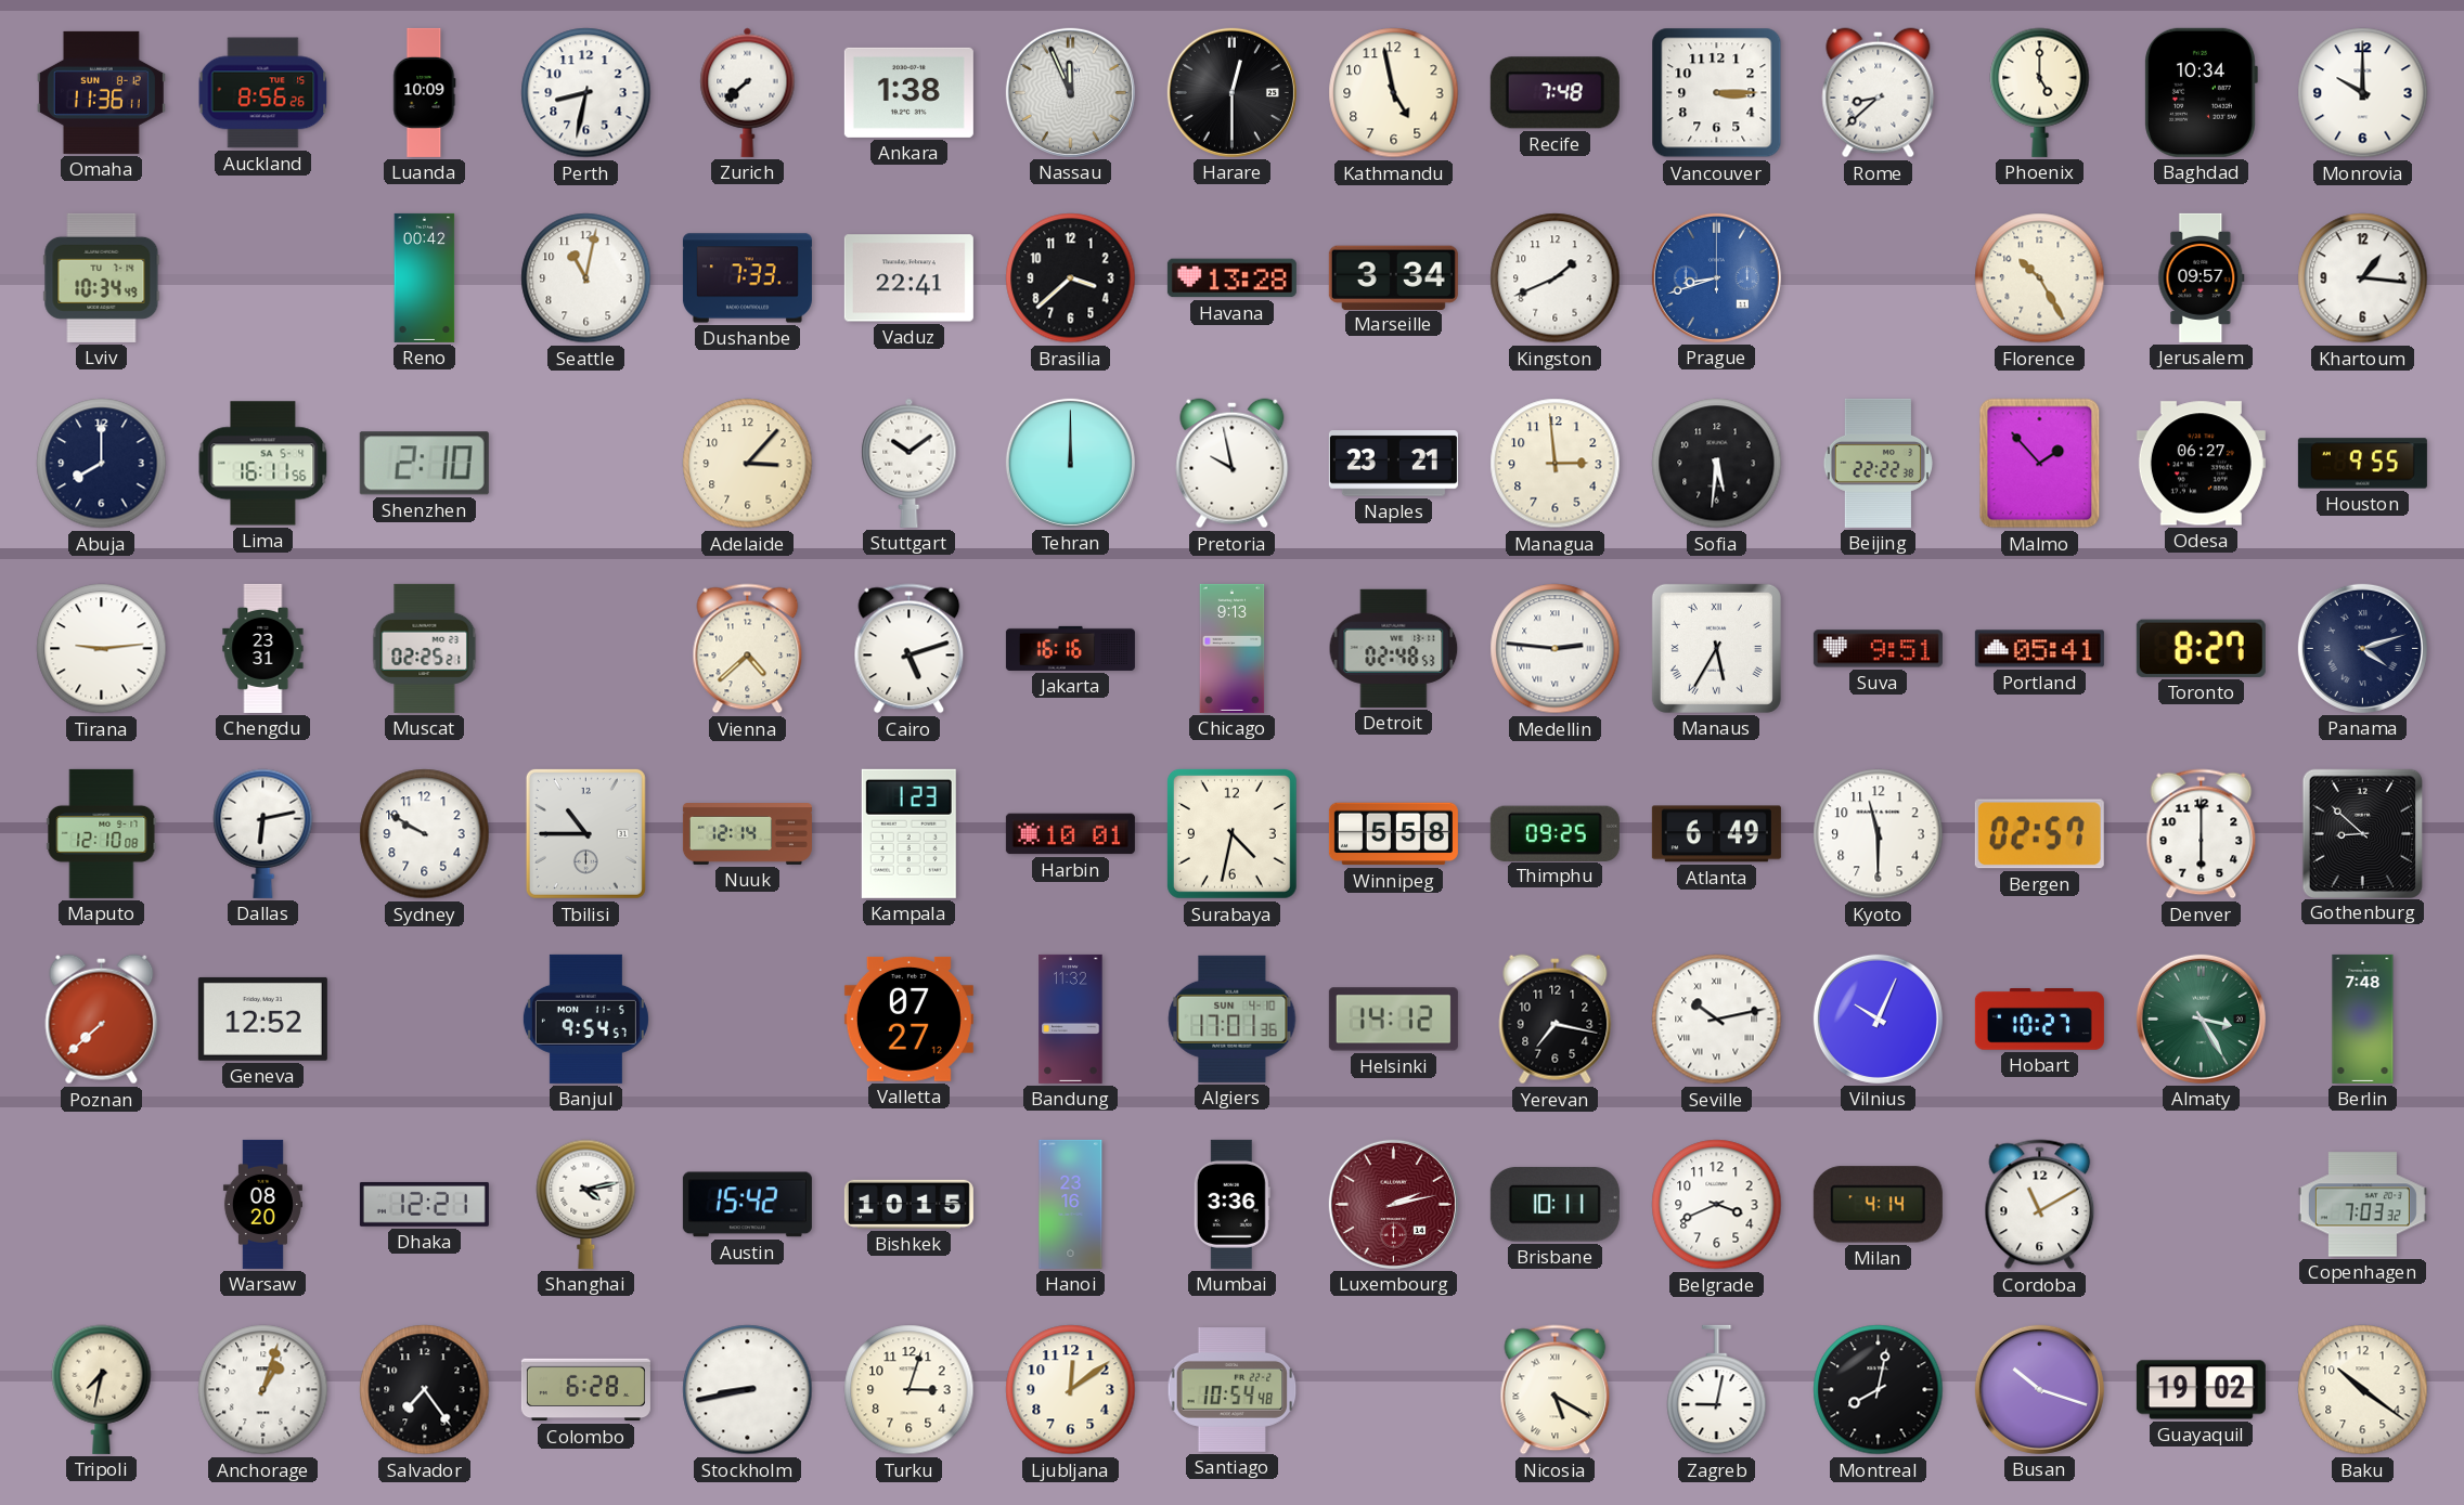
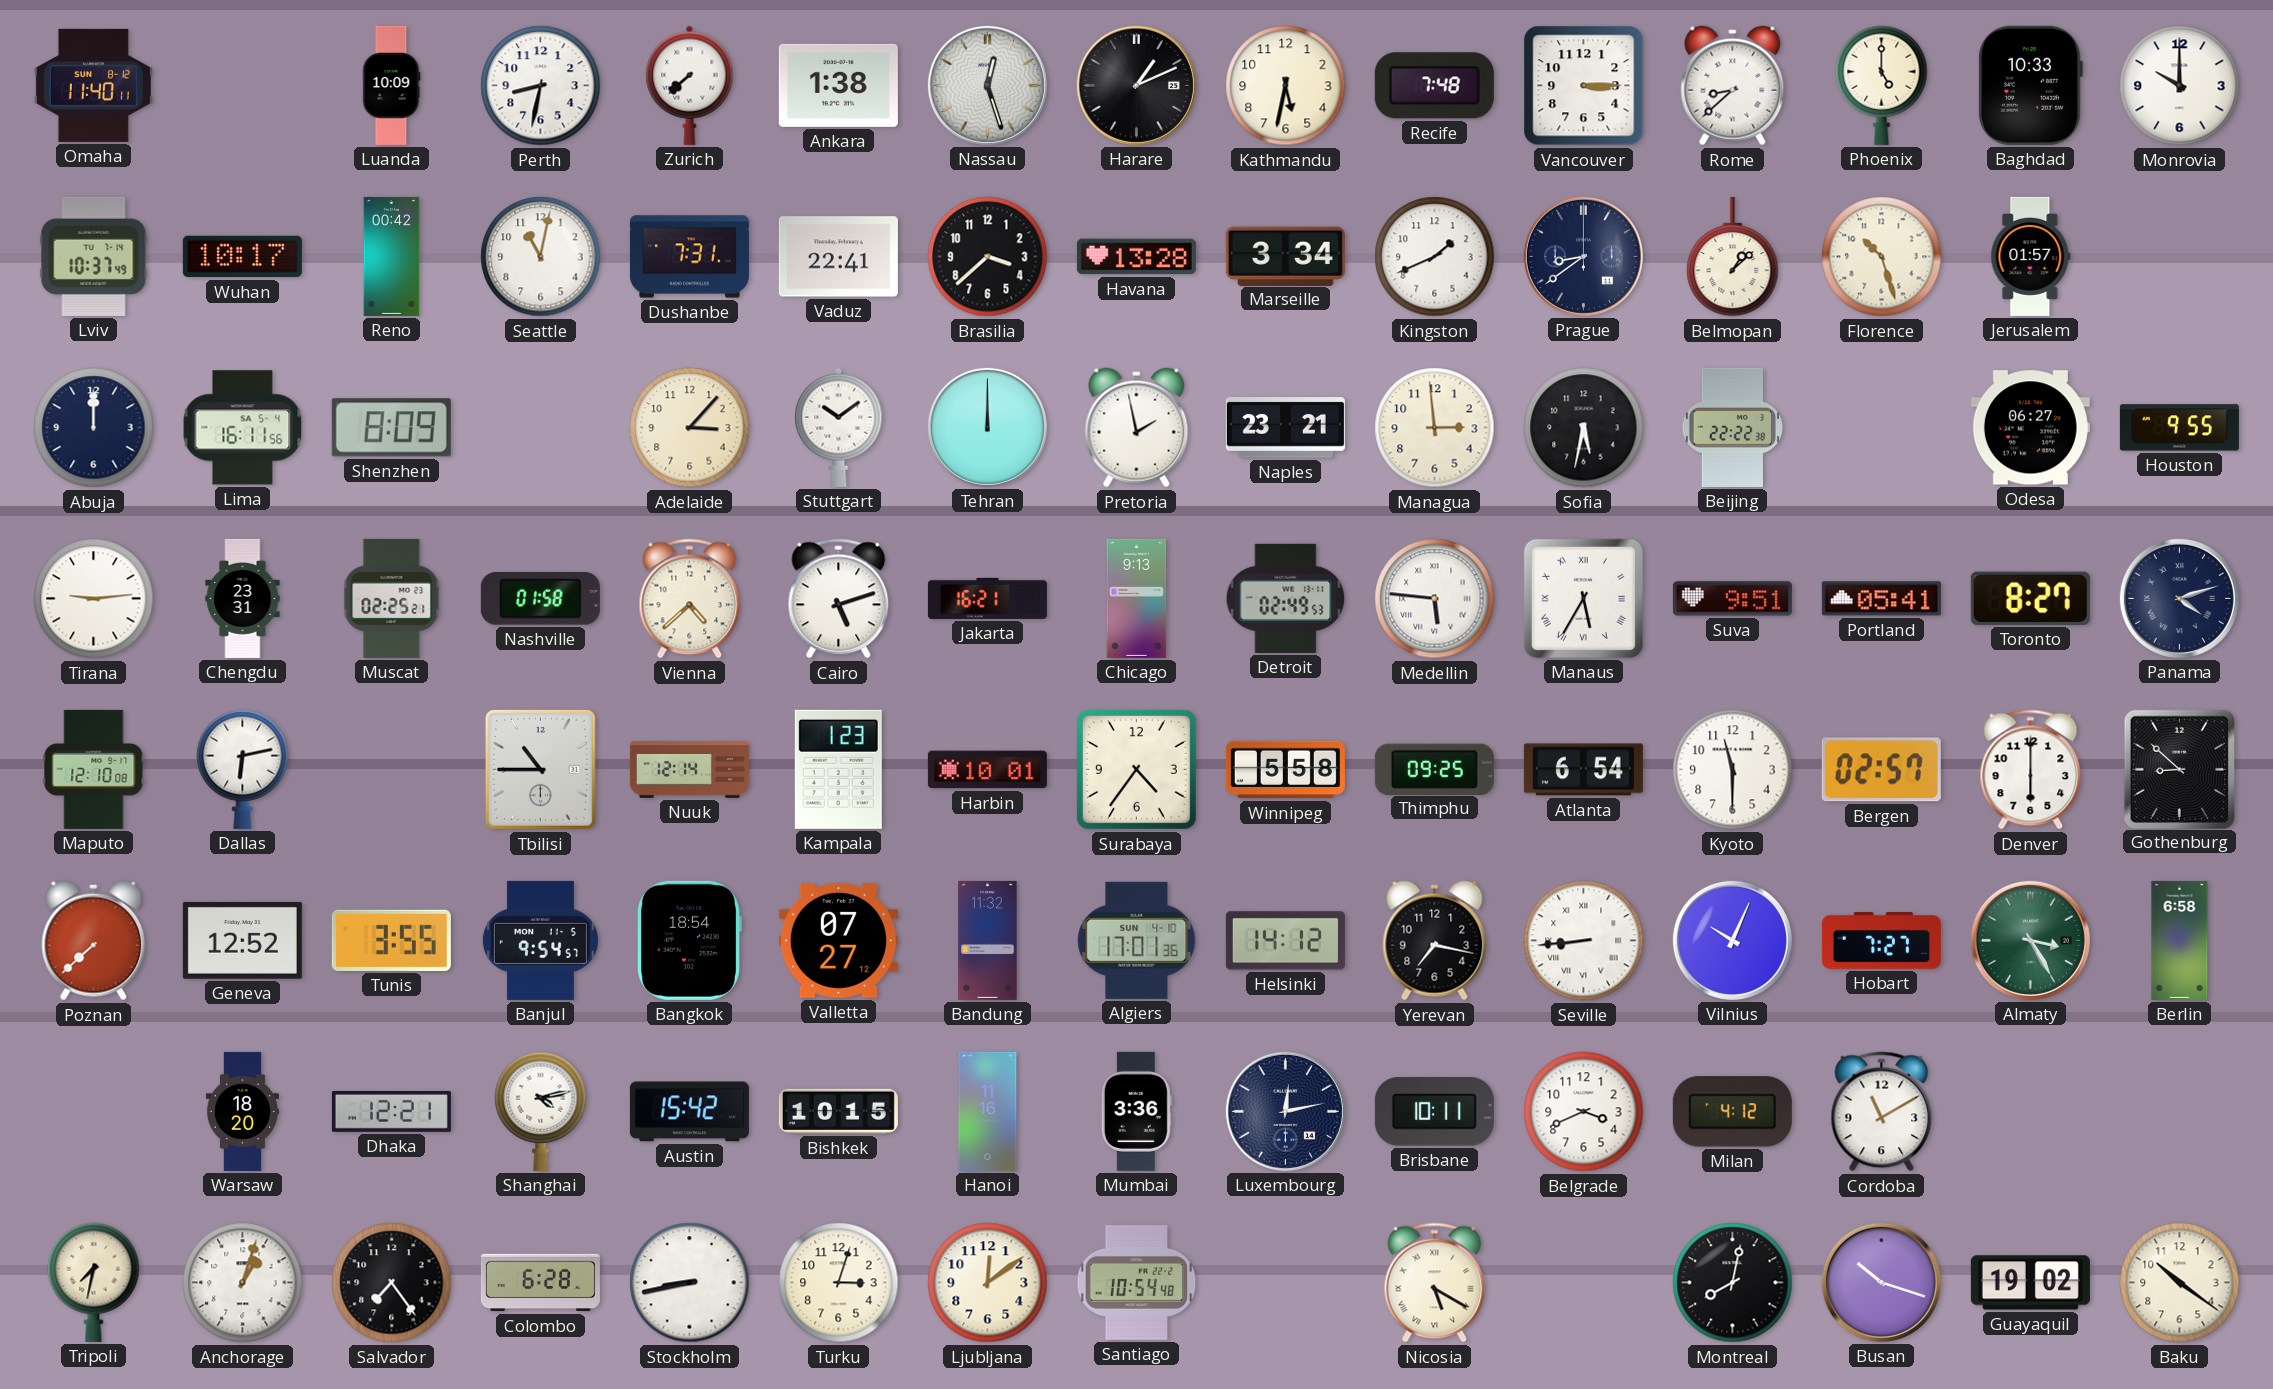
Omaha: 11:36 -> 11:40 (93, 85)
Auckland: 8:56 -> none (263, 93)
Nassau: 11:56 -> 12:27 (987, 85)
Harare: 12:30 -> 1:11 (1136, 85)
Kathmandu: 4:58 -> 5:32 (1286, 86)
Baghdad: 10:34 -> 10:33 (2030, 85)
Lviv: 10:34 -> 10:37 (94, 256)
Wuhan: none -> 10:17 (242, 257)
Dushanbe: 7:33 -> 7:31 (689, 257)
Prague: 8:42 -> 8:39 (1583, 256)
Prague dial: blue -> navy (1583, 256)
Belmopan: none -> 1:08 (1733, 257)
Florence: 10:25 -> 10:27 (1882, 257)
Jerusalem: 09:57 -> 01:57 (2031, 256)
Khartoum: 1:16 -> none (2363, 278)
Abuja: 8:00 -> 12:00 (94, 428)
Shenzhen: 2:10 -> 8:09 (391, 428)
Pretoria: 9:58 -> 1:58 (1137, 428)
Sofia: 5:31 -> 5:32 (1584, 428)
Malmo: 1:53 -> none (2040, 464)
Nashville: none -> 01:58 (540, 599)
Jakarta: 16:16 -> 16:21 (987, 598)
Detroit: 02:48 -> 02:49 (1286, 598)
Medellin: 2:46 -> 5:46 (1435, 599)
Sydney: 9:50 -> none (425, 834)
Surabaya: 4:32 -> 4:36 (1136, 769)
Atlanta: 6:49 -> 6:54 (1583, 770)
Tunis: none -> 3:55 (391, 940)
Bangkok: none -> 18:54 (690, 940)
Seville: 10:13 -> 8:44 (1584, 941)
Hobart: 10:27 -> 7:27 (1881, 941)
Berlin: 7:48 -> 6:58 (2180, 940)
Warsaw: 08:20 -> 18:20 (242, 1111)
Hanoi: 23:16 -> 11:16 (988, 1111)
Luxembourg: 2:13 -> 12:13 (1285, 1111)
Luxembourg dial: burgundy -> navy (1285, 1111)
Milan: 4:14 -> 4:12 (1732, 1112)
Copenhagen: 7:03 -> none (2362, 1205)
Zagreb: 9:02 -> none (1717, 1390)
